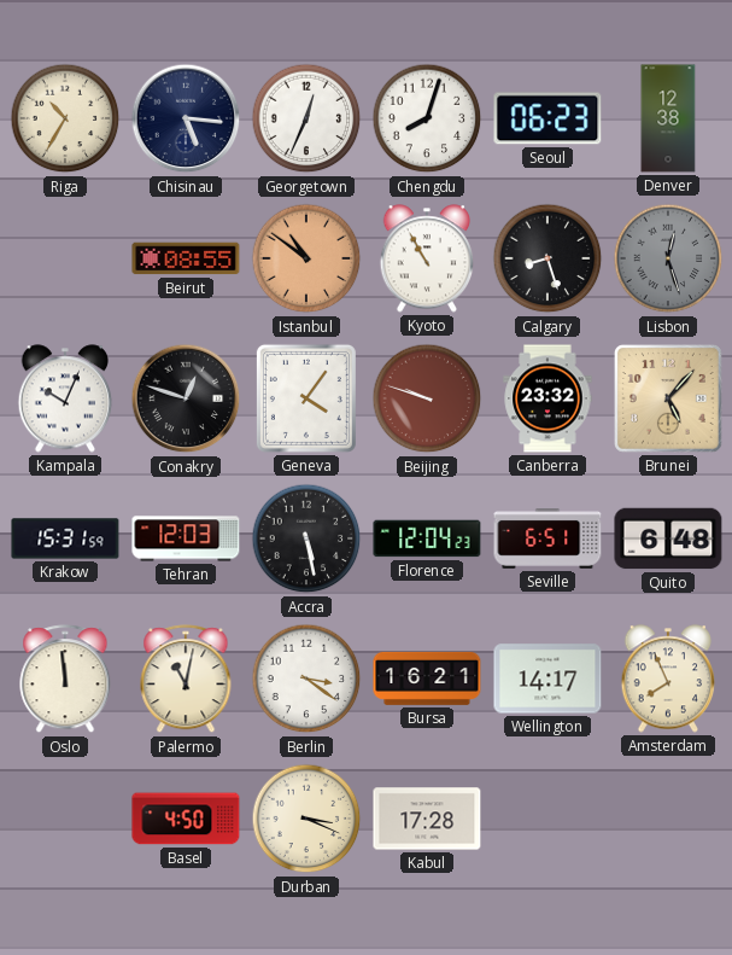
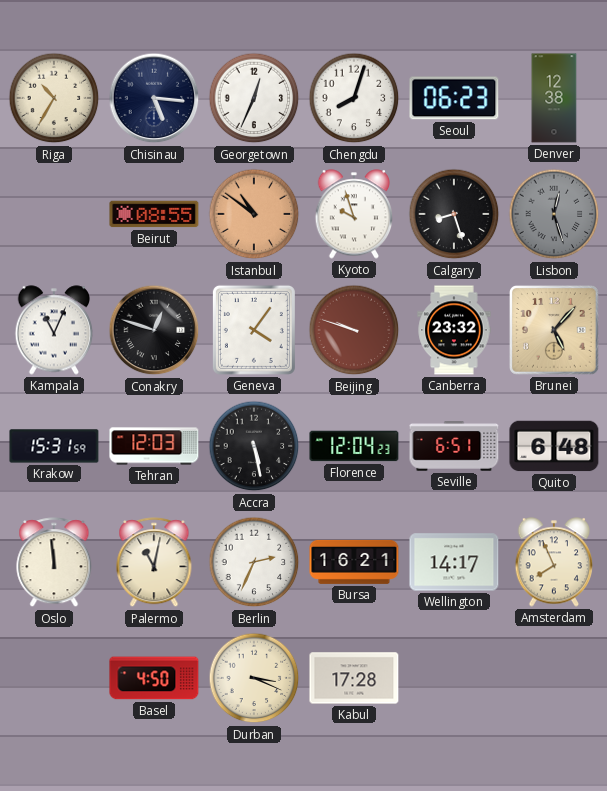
Kyoto: 10:55 -> 9:57 (354, 214)
Kampala: 10:04 -> 11:04 (54, 330)
Berlin: 3:21 -> 2:34 (254, 562)
